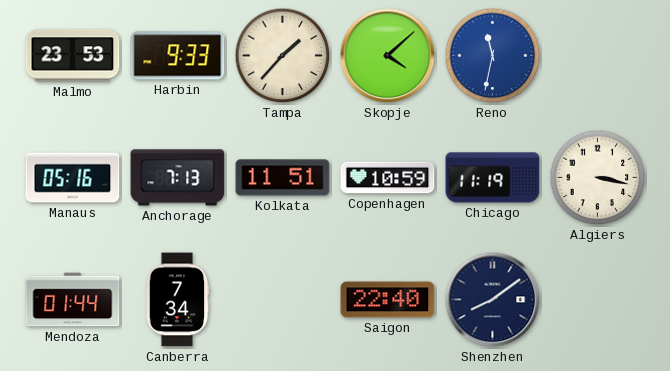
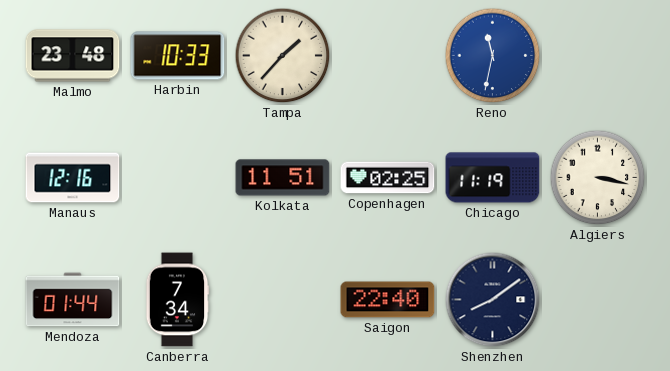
Malmo: 23:53 -> 23:48 (73, 56)
Harbin: 9:33 -> 10:33 (178, 56)
Skopje: 4:08 -> none (388, 56)
Manaus: 05:16 -> 12:16 (73, 178)
Anchorage: 7:13 -> none (178, 178)
Copenhagen: 10:59 -> 02:25 (388, 178)
